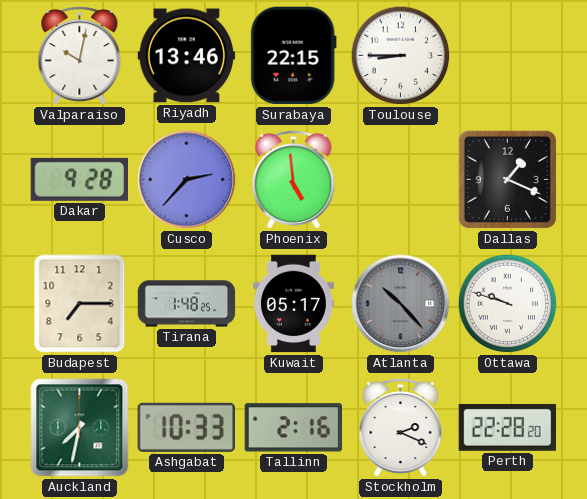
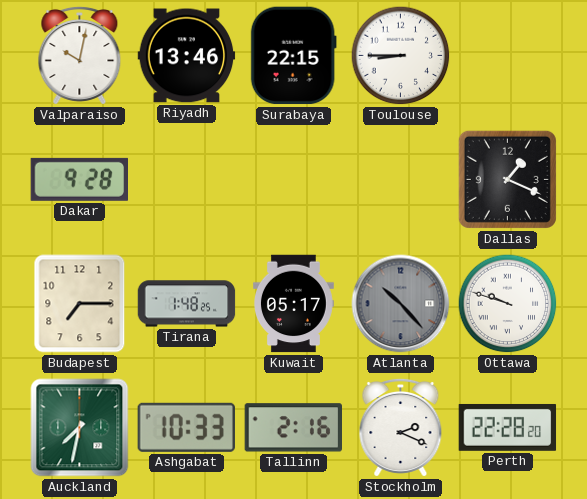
Cusco: 2:37 -> none (187, 180)
Phoenix: 4:59 -> none (294, 179)
